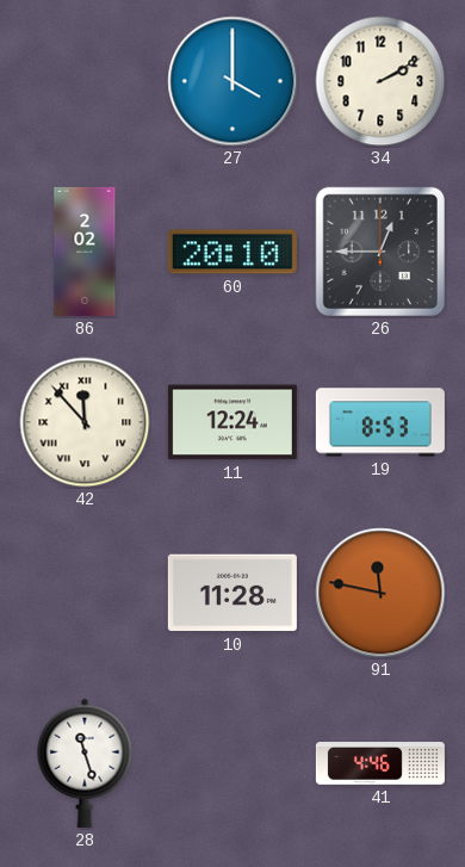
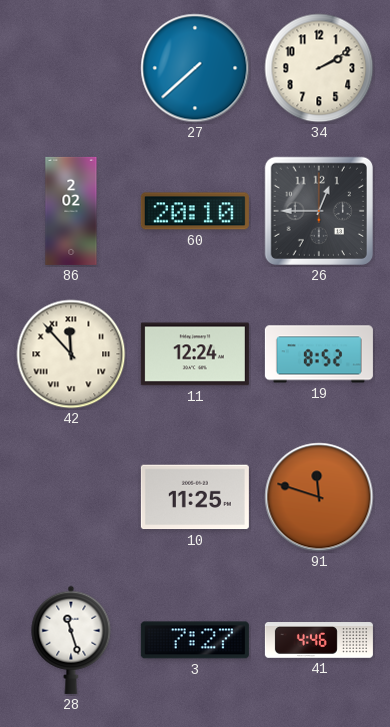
27: 4:00 -> 7:38 (195, 68)
19: 8:53 -> 8:52 (319, 354)
10: 11:28 -> 11:25 (195, 497)
91: 11:47 -> 11:48 (319, 497)
3: none -> 7:27 (195, 640)
